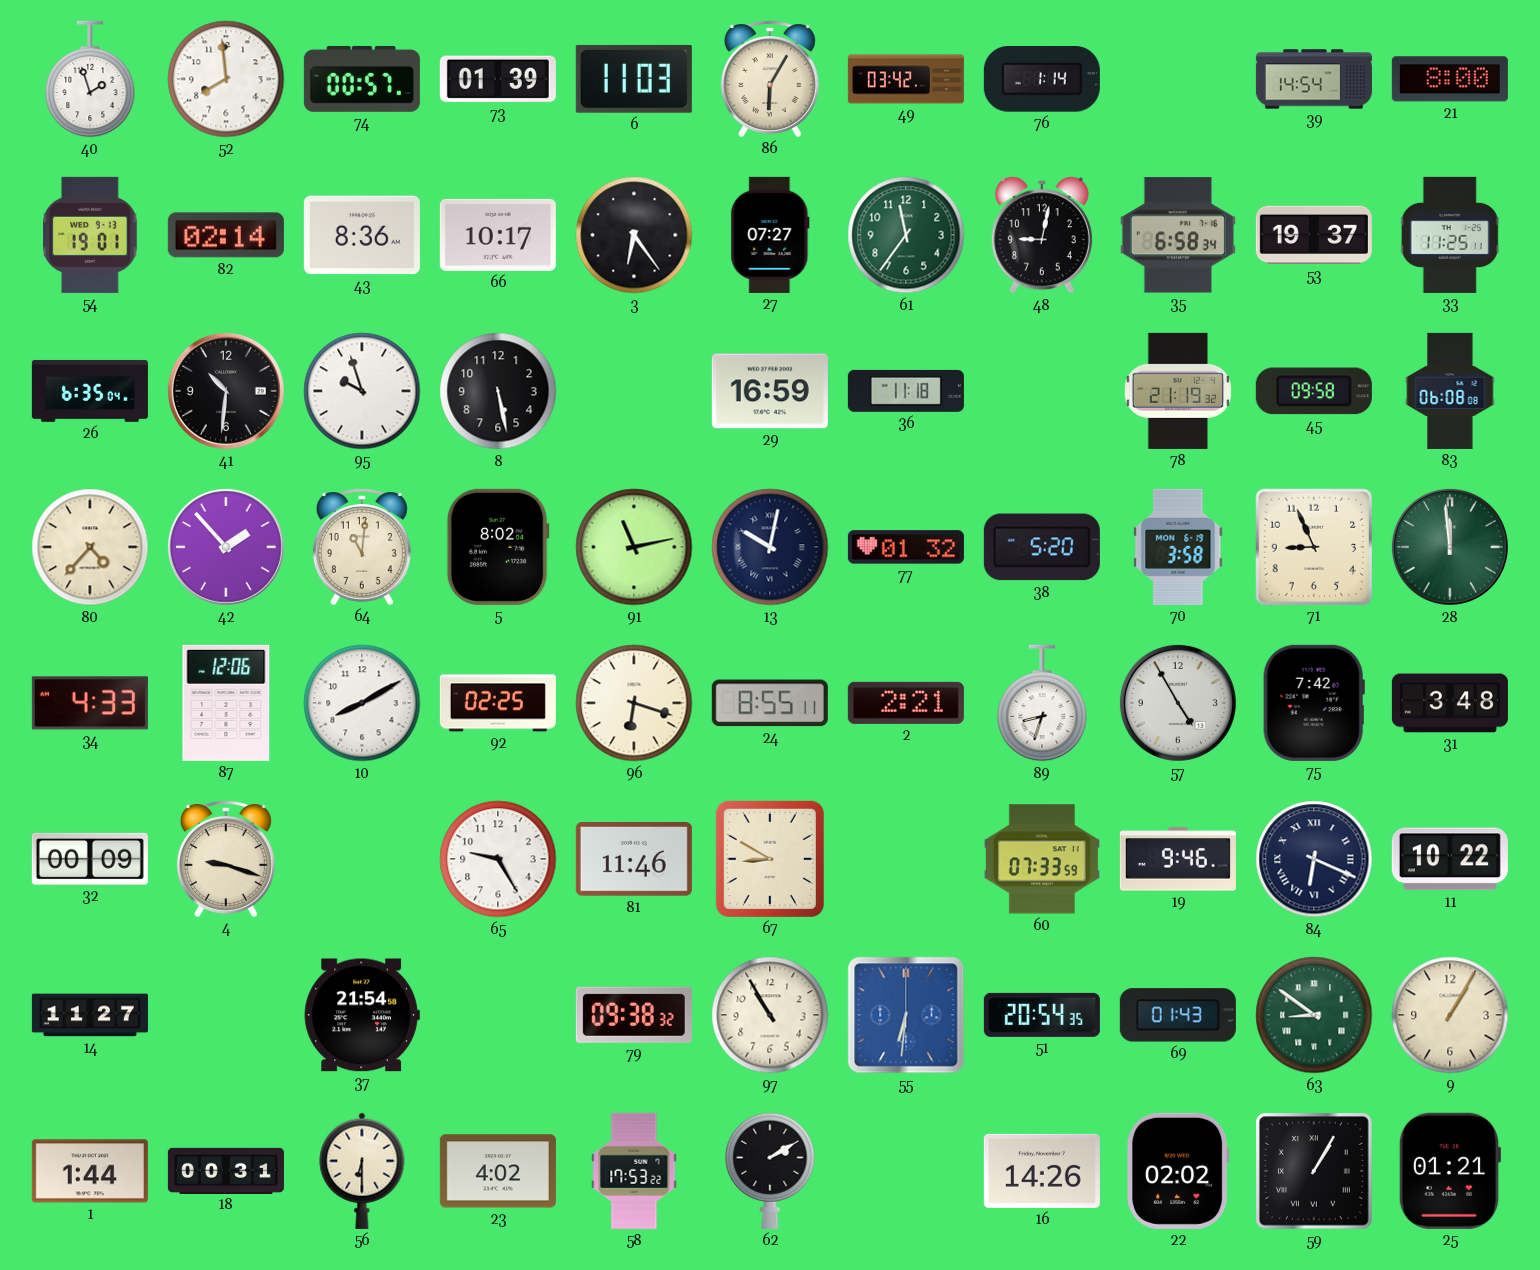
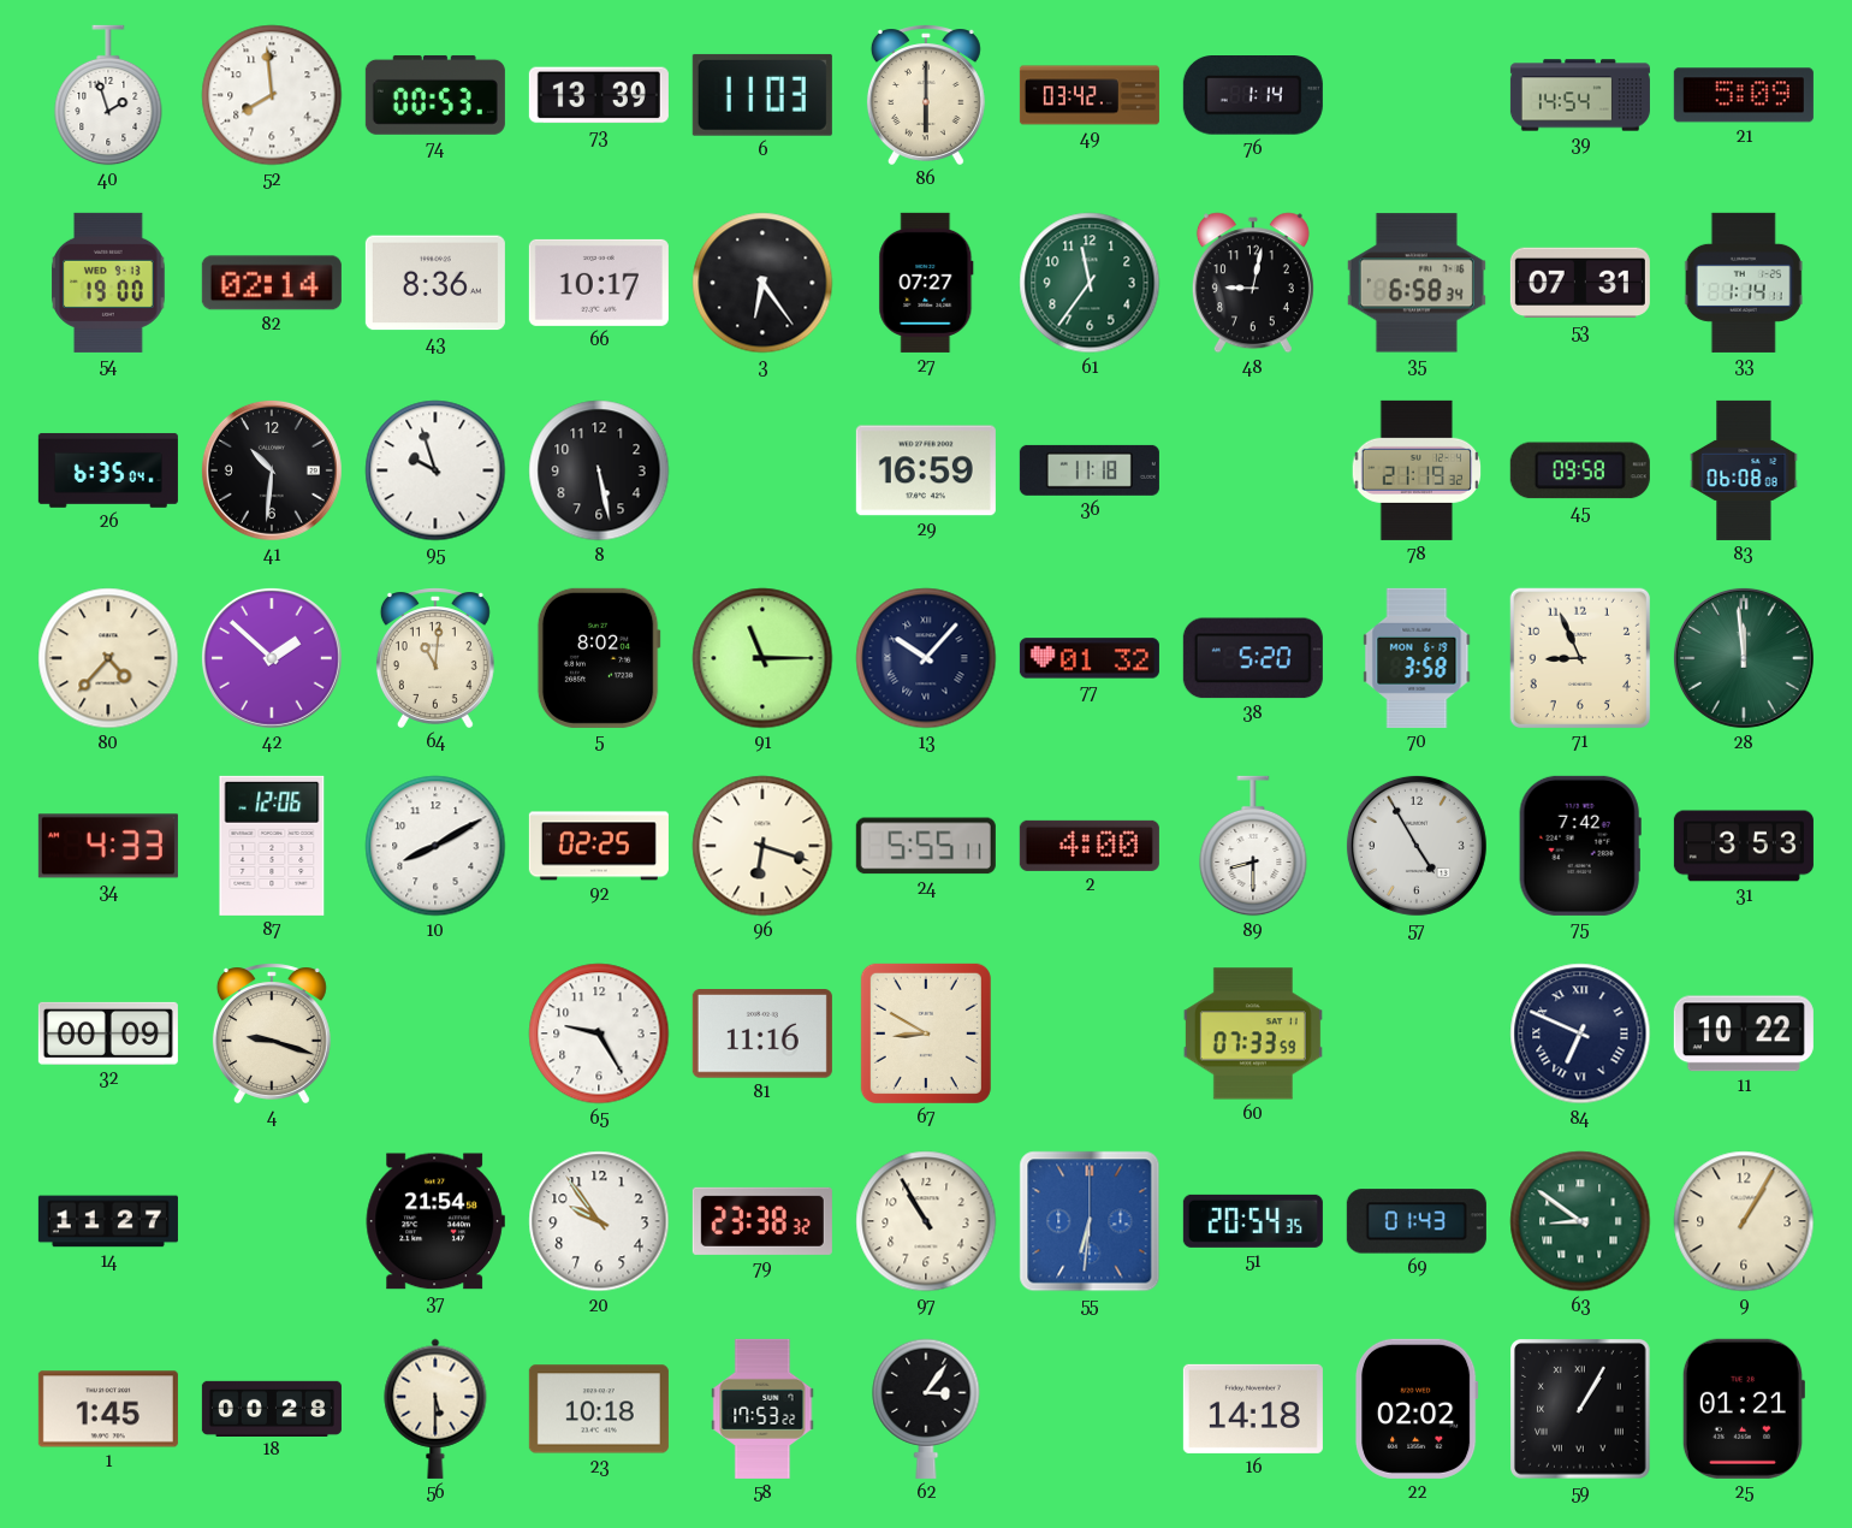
74: 00:57 -> 00:53 (435, 95)
73: 01:39 -> 13:39 (599, 95)
86: 6:05 -> 6:00 (926, 95)
21: 8:00 -> 5:09 (1744, 95)
54: 19:01 -> 19:00 (108, 283)
53: 19:37 -> 07:31 (1580, 283)
33: 11:25 -> 1:14 (1744, 283)
42: 1:53 -> 1:52 (272, 658)
91: 11:13 -> 11:15 (762, 658)
13: 10:02 -> 10:07 (926, 658)
24: 8:55 -> 5:55 (926, 846)
2: 2:21 -> 4:00 (1090, 846)
89: 8:33 -> 8:30 (1253, 846)
31: 3:48 -> 3:53 (1744, 846)
81: 11:46 -> 11:16 (762, 1035)
19: 9:46 -> none (1178, 859)
84: 6:19 -> 6:49 (1580, 1034)
20: none -> 9:54 (599, 1221)
79: 09:38 -> 23:38 (762, 1221)
1: 1:44 -> 1:45 (108, 1409)
18: 00:31 -> 00:28 (272, 1408)
56: 6:30 -> 5:30 (435, 1409)
23: 4:02 -> 10:18 (599, 1409)
62: 2:10 -> 3:06 (926, 1409)
16: 14:26 -> 14:18 (1253, 1409)
